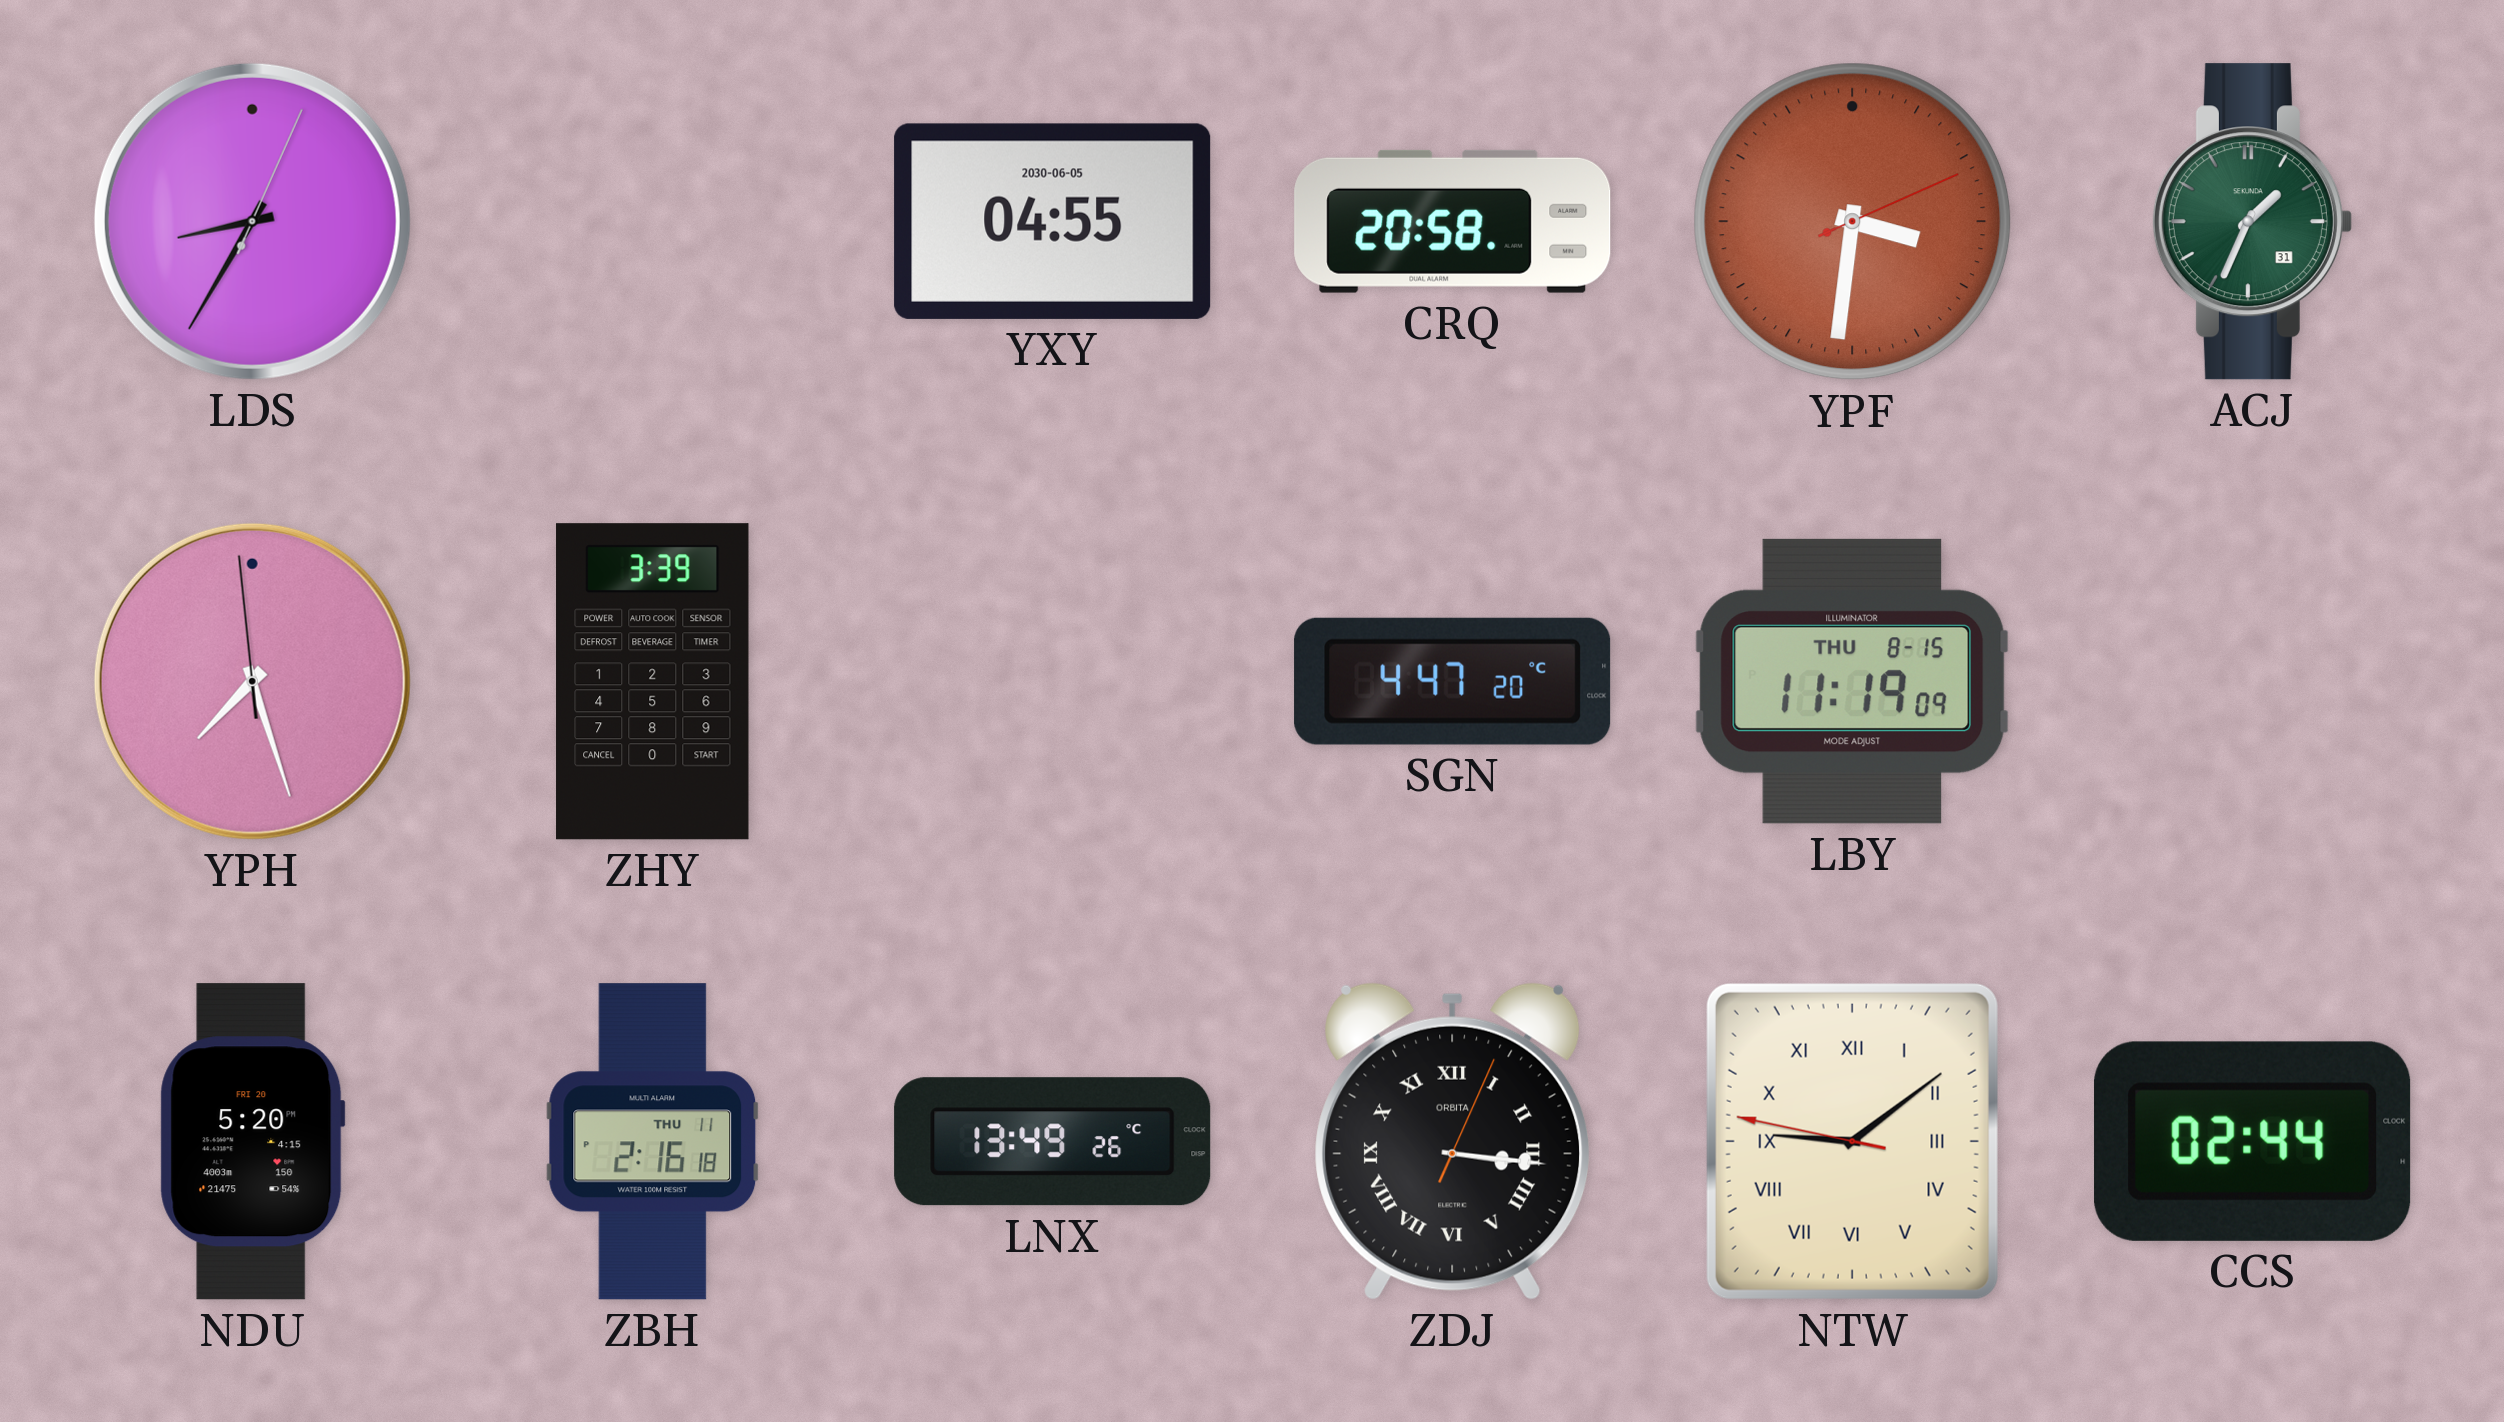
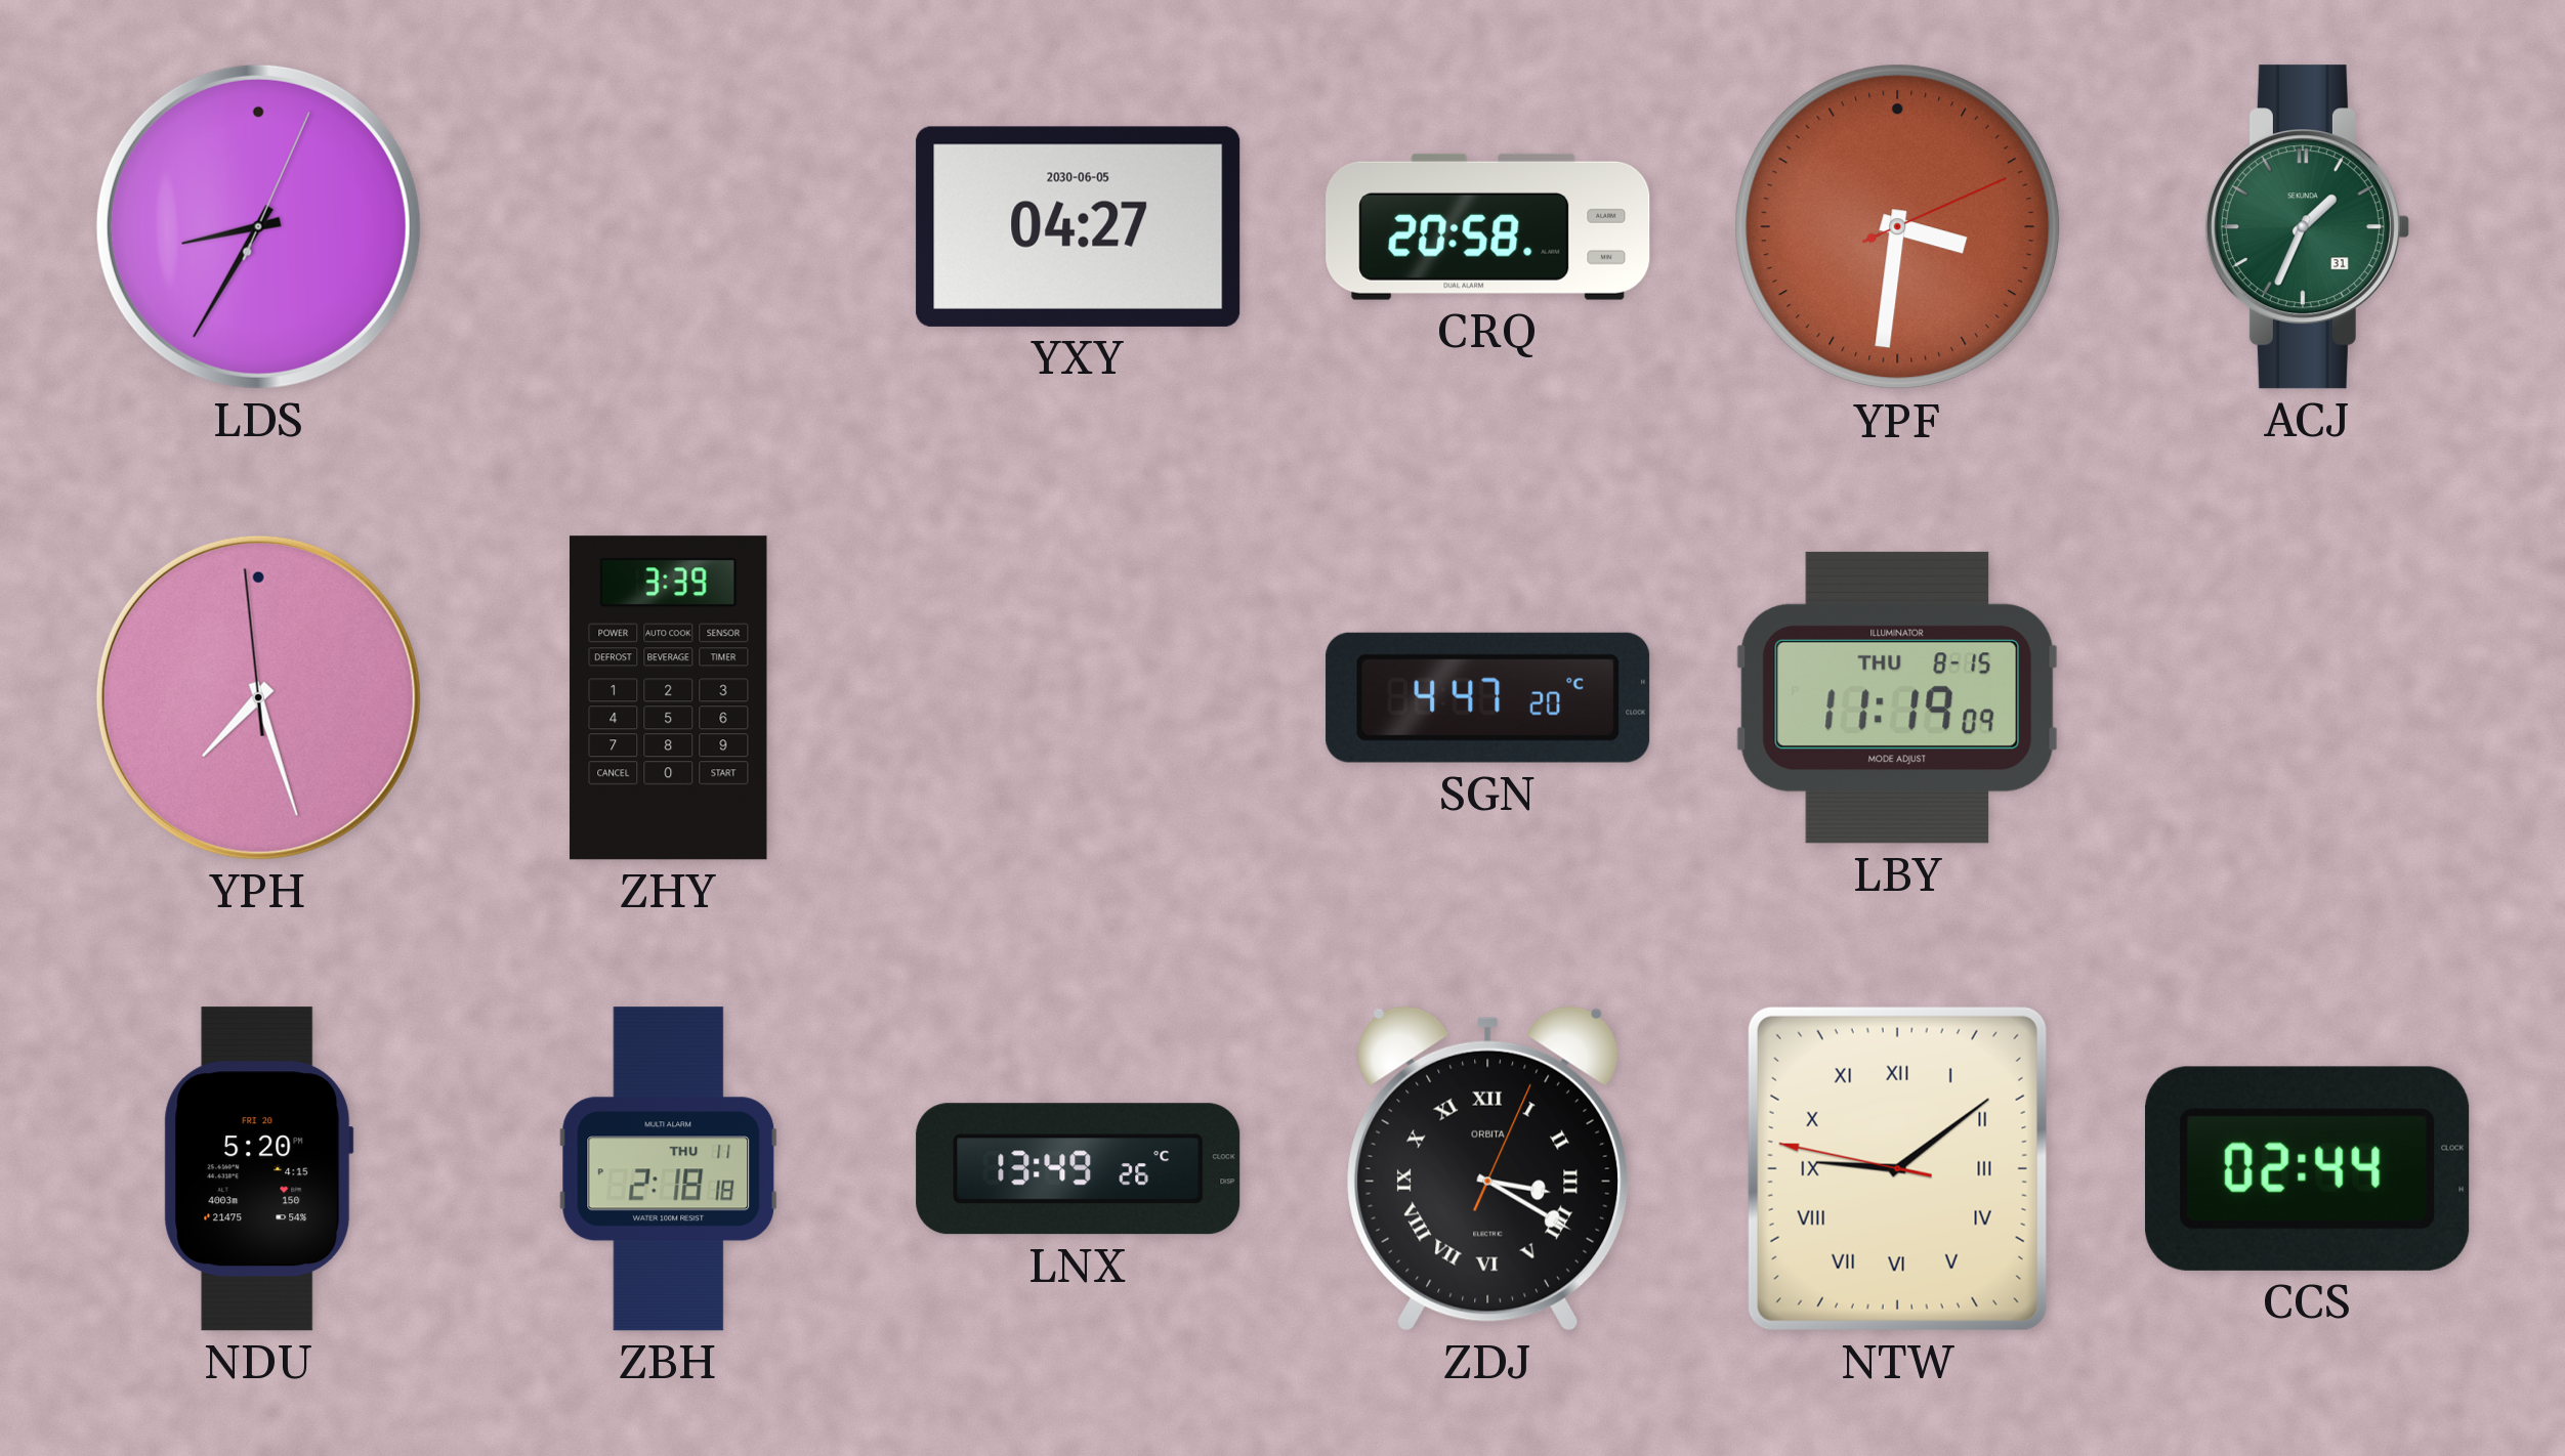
YXY: 04:55 -> 04:27 (1079, 226)
ZBH: 2:16 -> 2:18 (669, 1169)
ZDJ: 3:16 -> 3:20 (1488, 1168)
